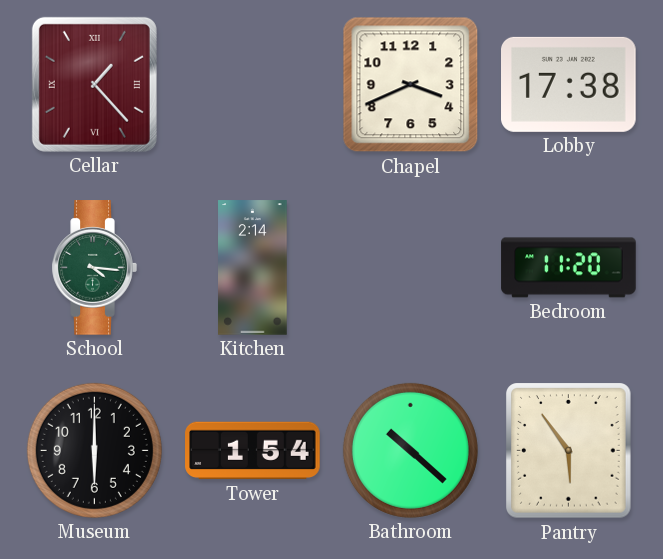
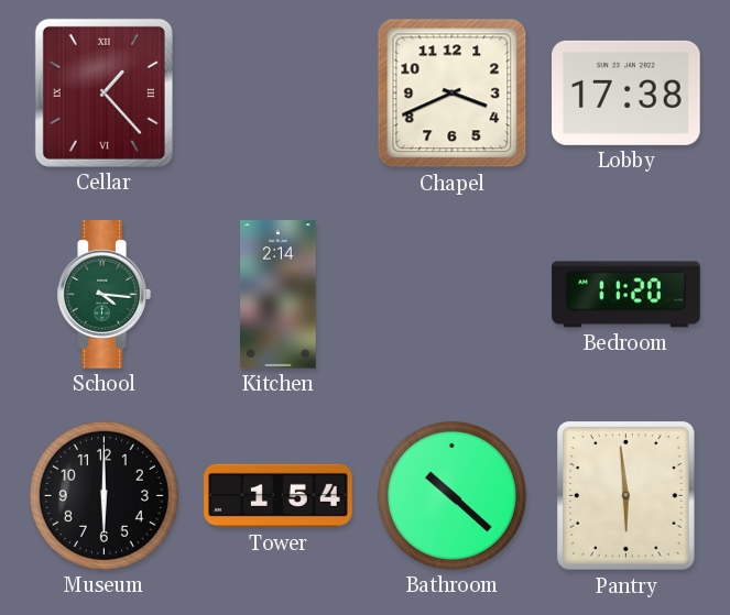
Pantry: 5:54 -> 5:59 (627, 496)
